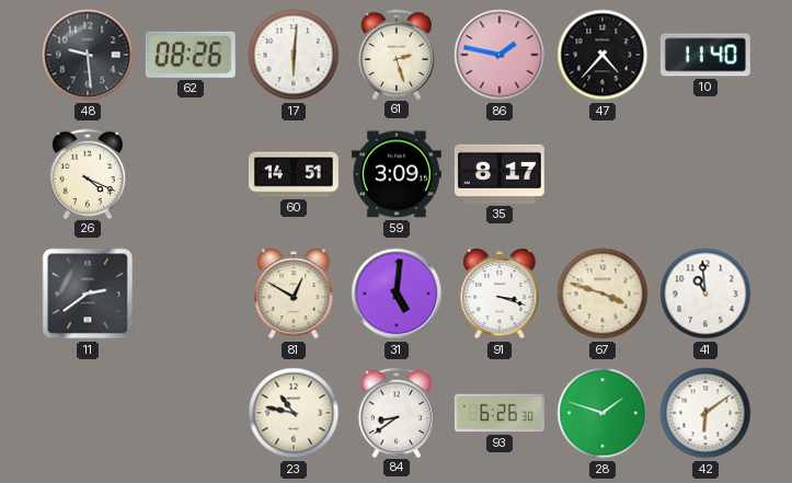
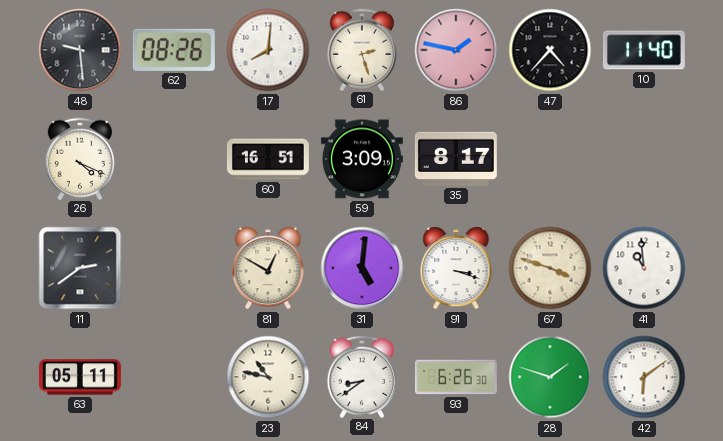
17: 6:01 -> 8:01 (268, 50)
60: 14:51 -> 16:51 (268, 159)
63: none -> 05:11 (80, 377)
